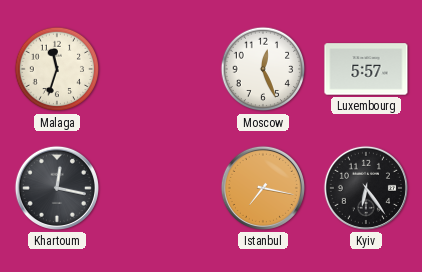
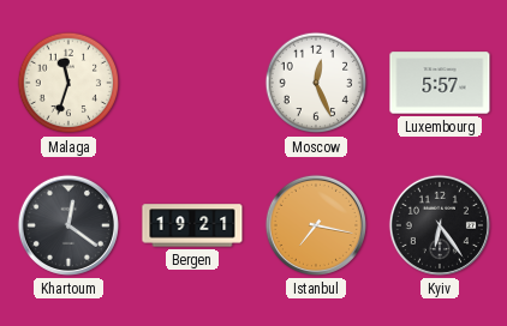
Khartoum: 12:17 -> 12:21 (68, 225)
Bergen: none -> 19:21 (192, 225)
